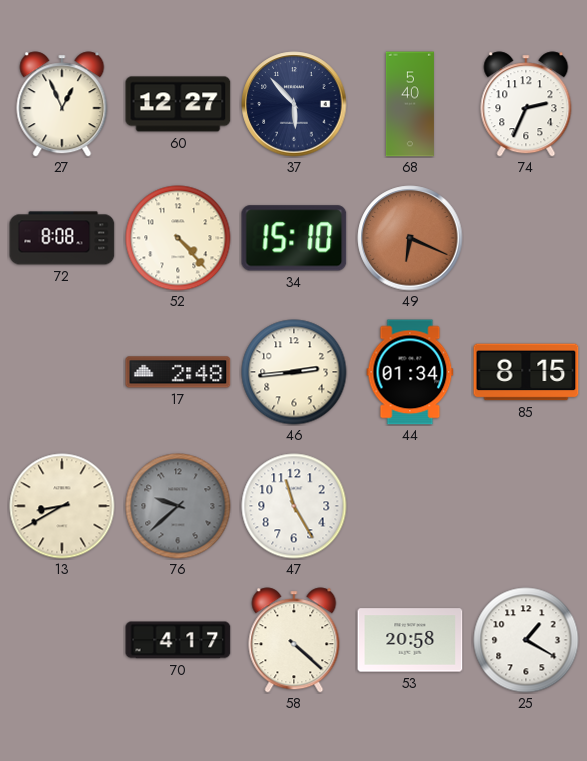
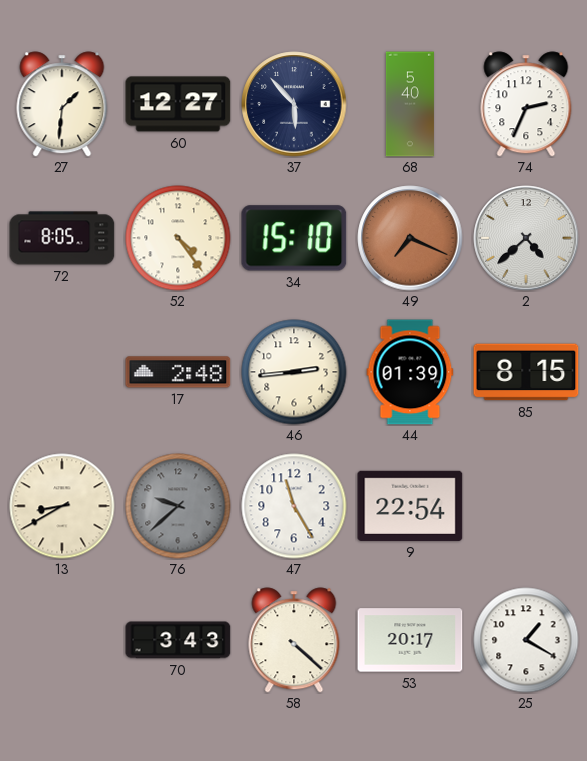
27: 12:56 -> 1:31 (62, 104)
72: 8:08 -> 8:05 (62, 238)
52: 4:23 -> 4:24 (178, 238)
49: 6:19 -> 7:19 (410, 238)
2: none -> 4:38 (526, 238)
44: 01:34 -> 01:39 (410, 372)
9: none -> 22:54 (410, 506)
70: 4:17 -> 3:43 (178, 640)
53: 20:58 -> 20:17 (410, 640)
